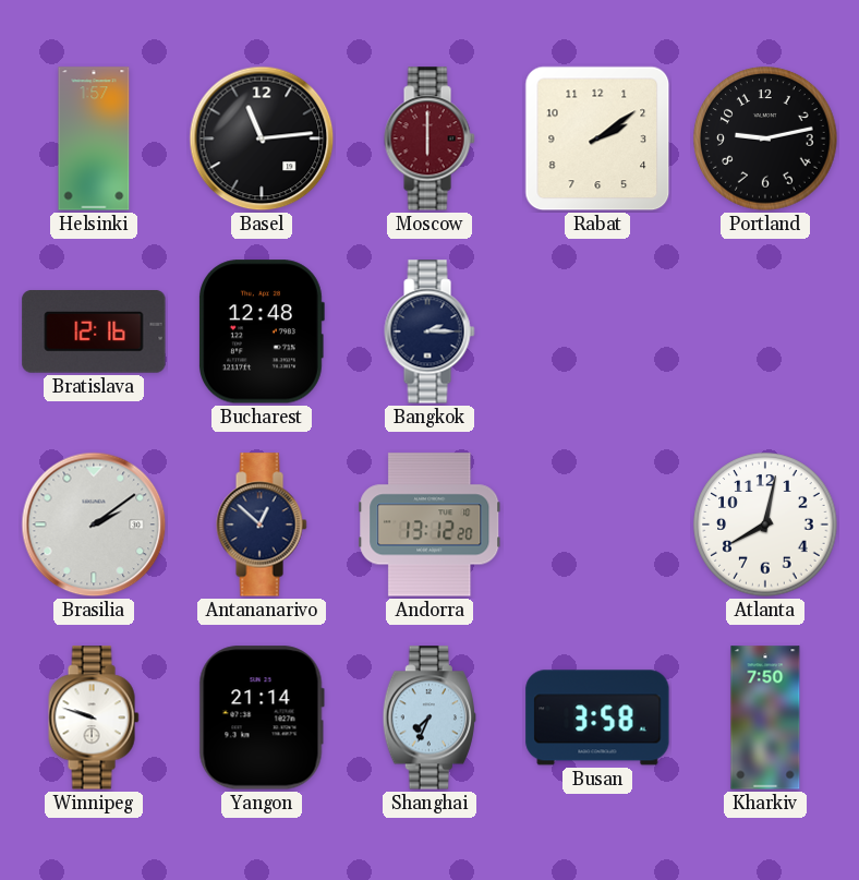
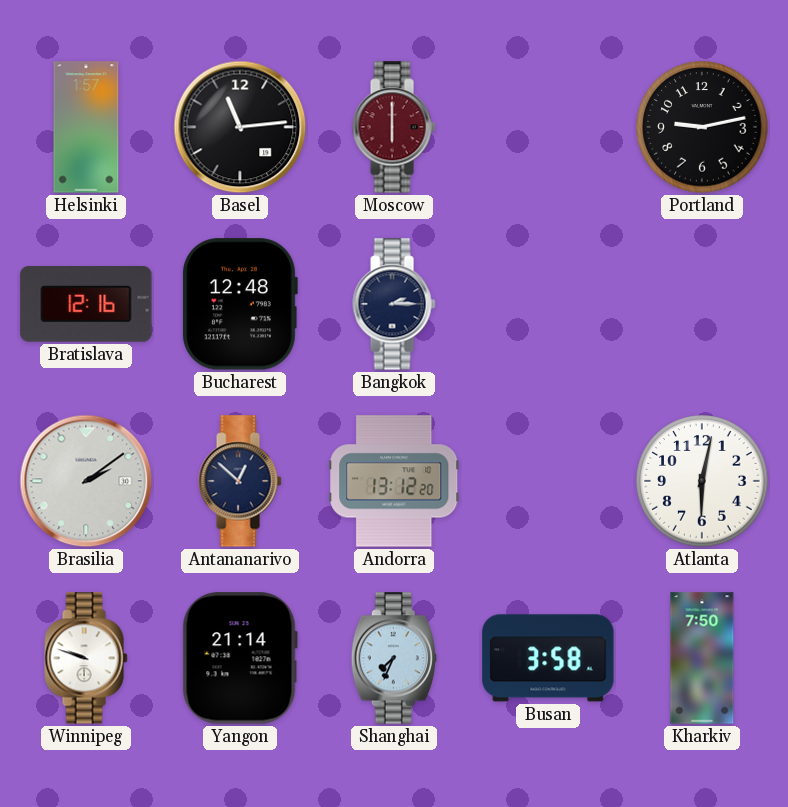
Rabat: 2:09 -> none (597, 138)
Atlanta: 8:02 -> 6:02 (702, 481)
